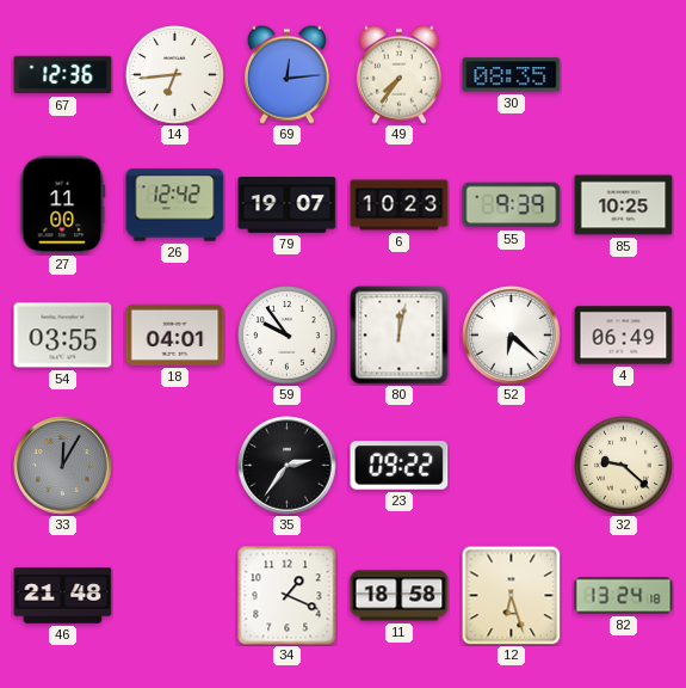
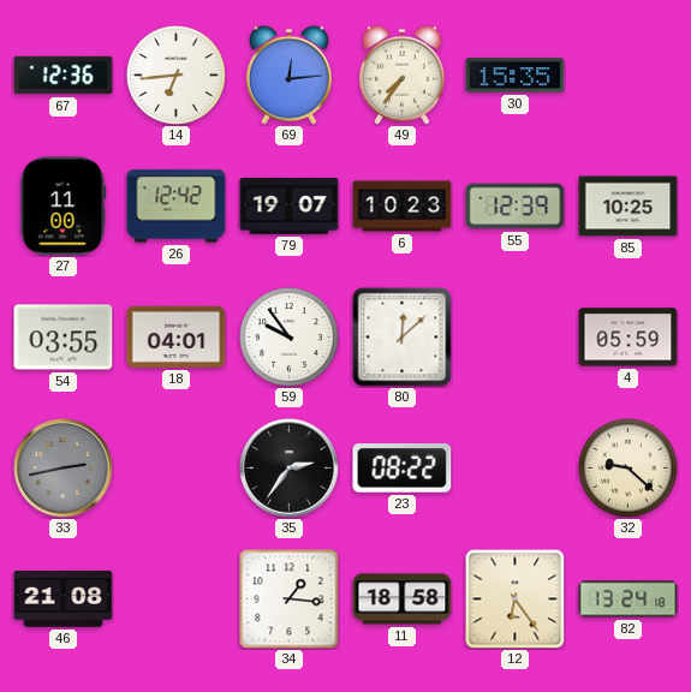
30: 08:35 -> 15:35 (516, 76)
55: 9:39 -> 12:39 (516, 207)
80: 12:02 -> 12:08 (403, 338)
52: 6:22 -> none (512, 336)
4: 06:49 -> 05:59 (629, 338)
33: 12:05 -> 2:43 (64, 469)
23: 09:22 -> 08:22 (403, 469)
46: 21:48 -> 21:08 (64, 599)
34: 1:19 -> 1:16 (290, 599)
12: 6:27 -> 6:24 (514, 598)
